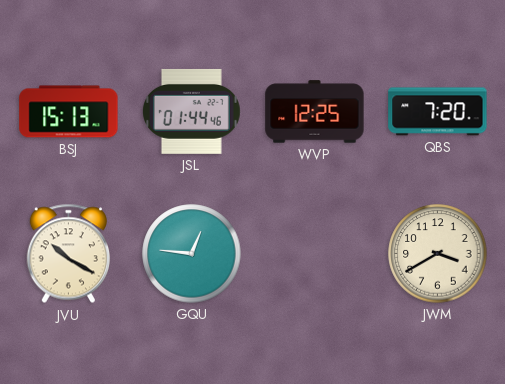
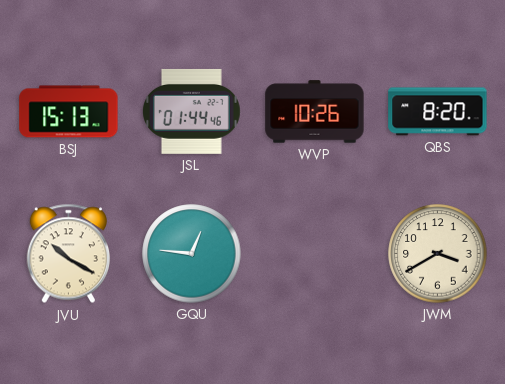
WVP: 12:25 -> 10:26 (315, 112)
QBS: 7:20 -> 8:20 (438, 112)
